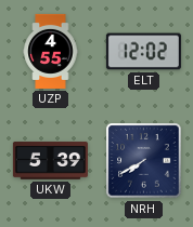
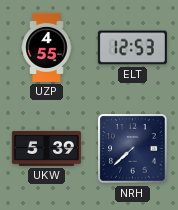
ELT: 12:02 -> 12:53 (132, 48)
NRH: 7:40 -> 7:38 (133, 149)
